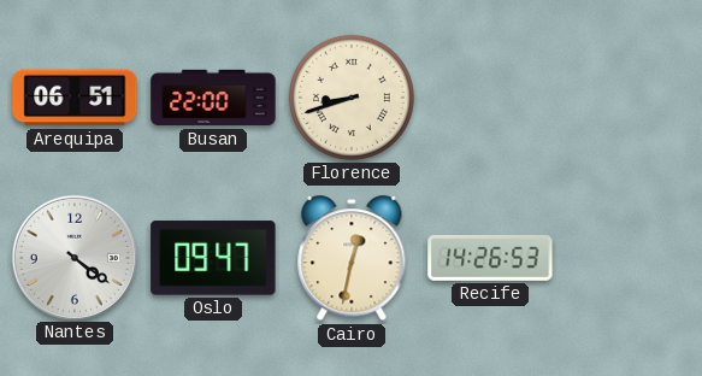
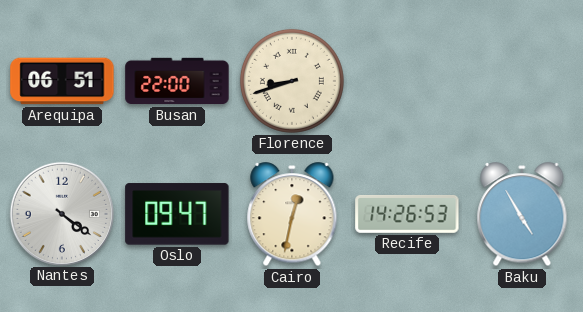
Baku: none -> 4:55 (522, 215)
